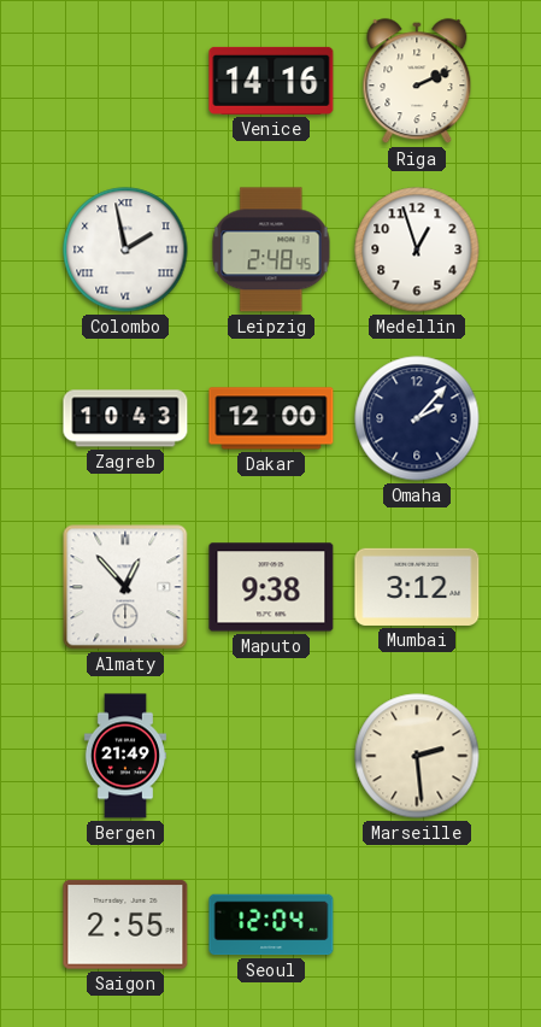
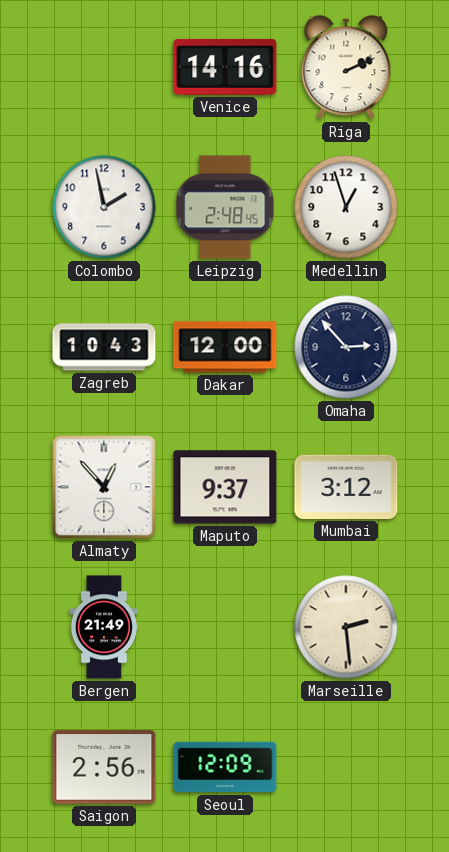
Colombo numerals: Roman -> Arabic (104, 207)
Omaha: 2:07 -> 2:53 (346, 347)
Maputo: 9:38 -> 9:37 (225, 487)
Saigon: 2:55 -> 2:56 (104, 767)
Seoul: 12:04 -> 12:09 (225, 767)
